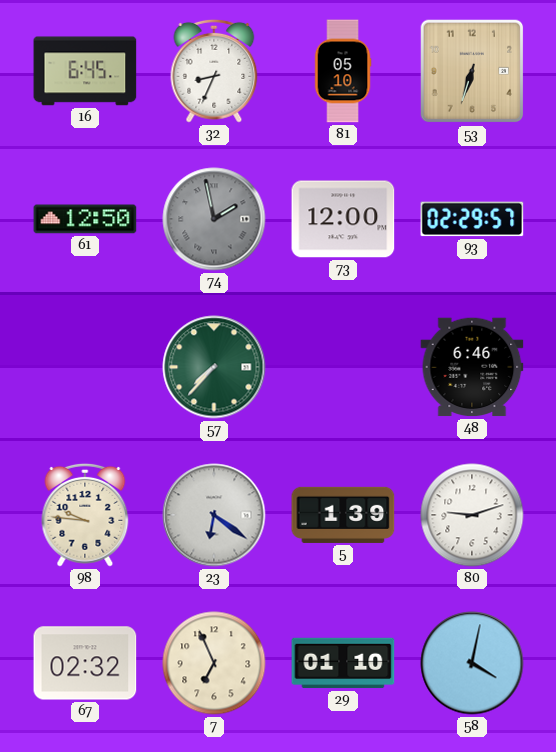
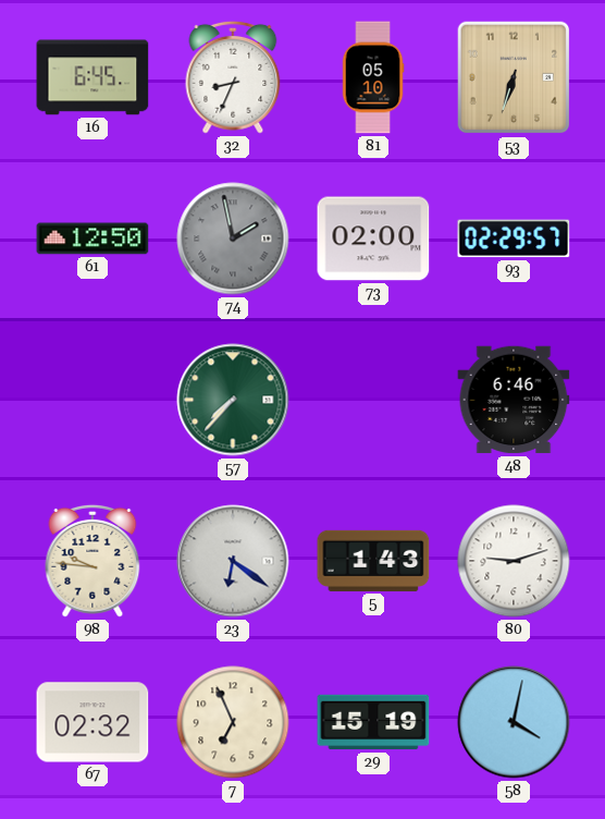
73: 12:00 -> 02:00 (373, 239)
5: 1:39 -> 1:43 (373, 561)
29: 01:10 -> 15:19 (373, 722)
